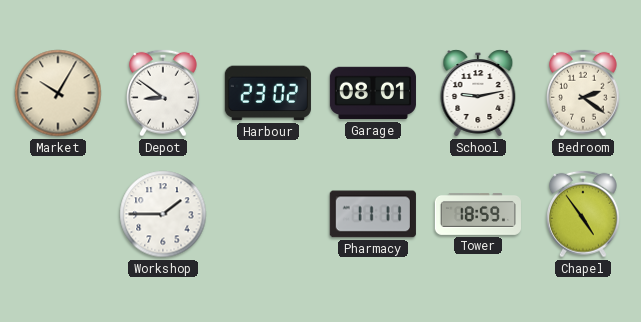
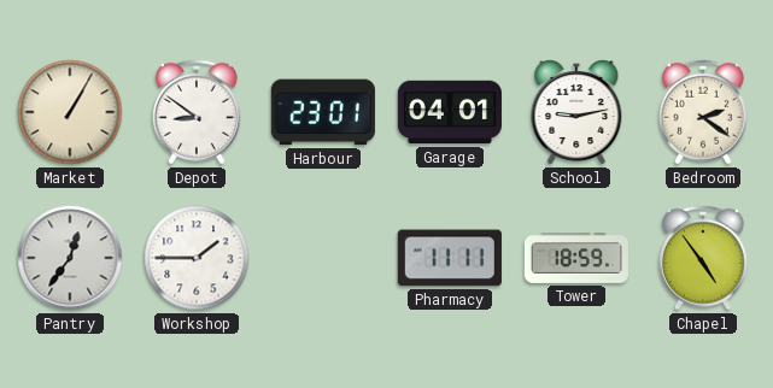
Market: 10:05 -> 1:05 (70, 112)
Harbour: 23:02 -> 23:01 (323, 112)
Garage: 08:01 -> 04:01 (450, 112)
Pantry: none -> 12:36 (70, 258)
